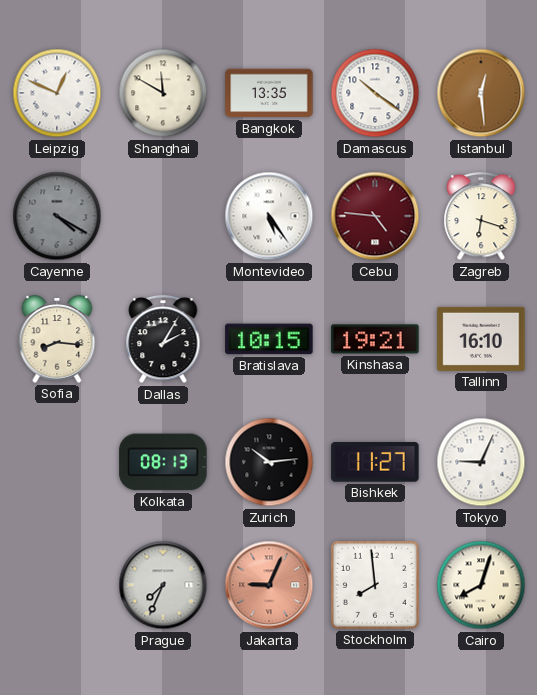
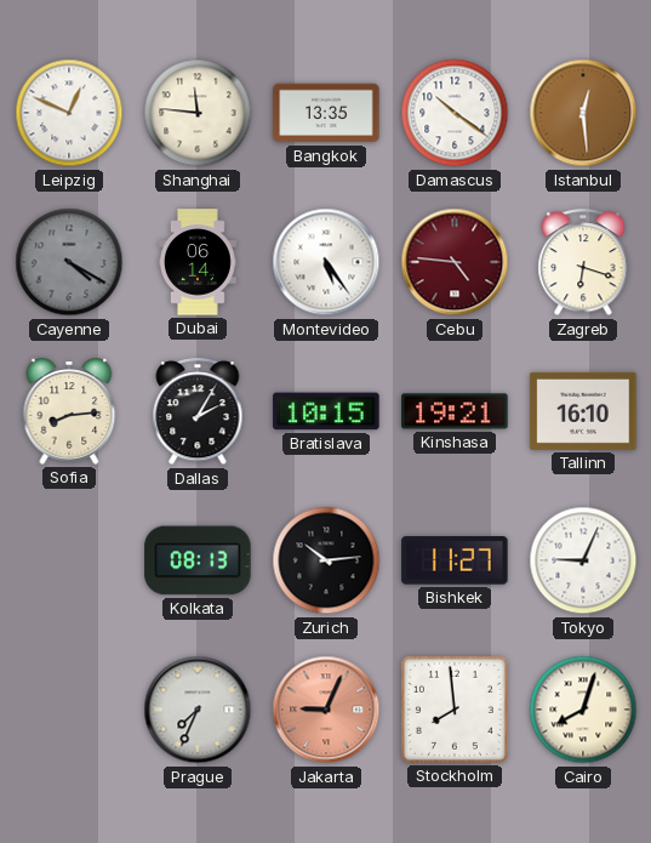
Shanghai: 11:50 -> 11:46 (198, 113)
Dubai: none -> 06:14 (199, 262)
Sofia: 8:16 -> 8:14 (69, 411)
